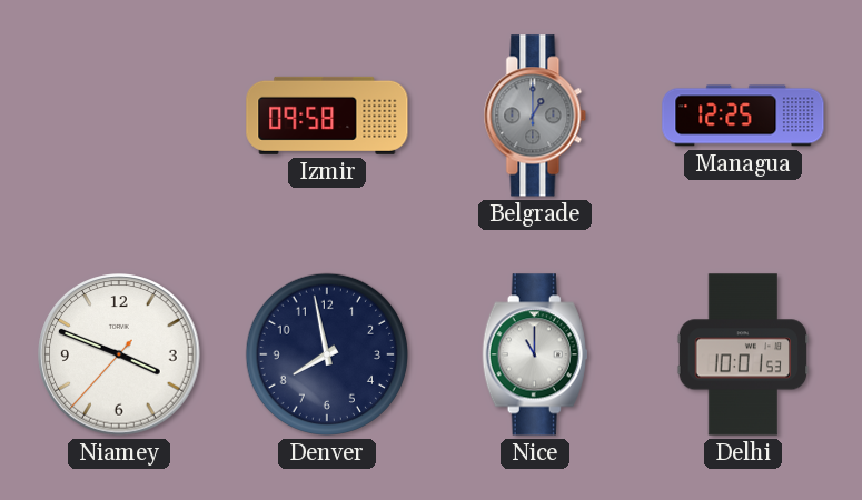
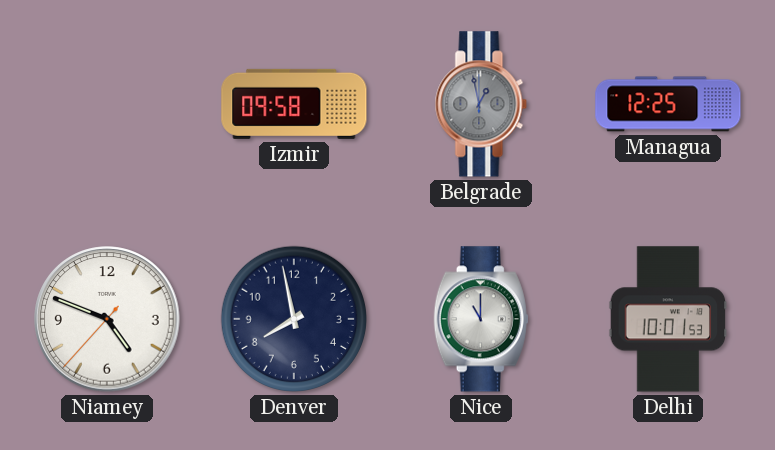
Belgrade: 1:00 -> 12:58 (481, 104)
Niamey: 3:48 -> 4:48 (107, 319)
